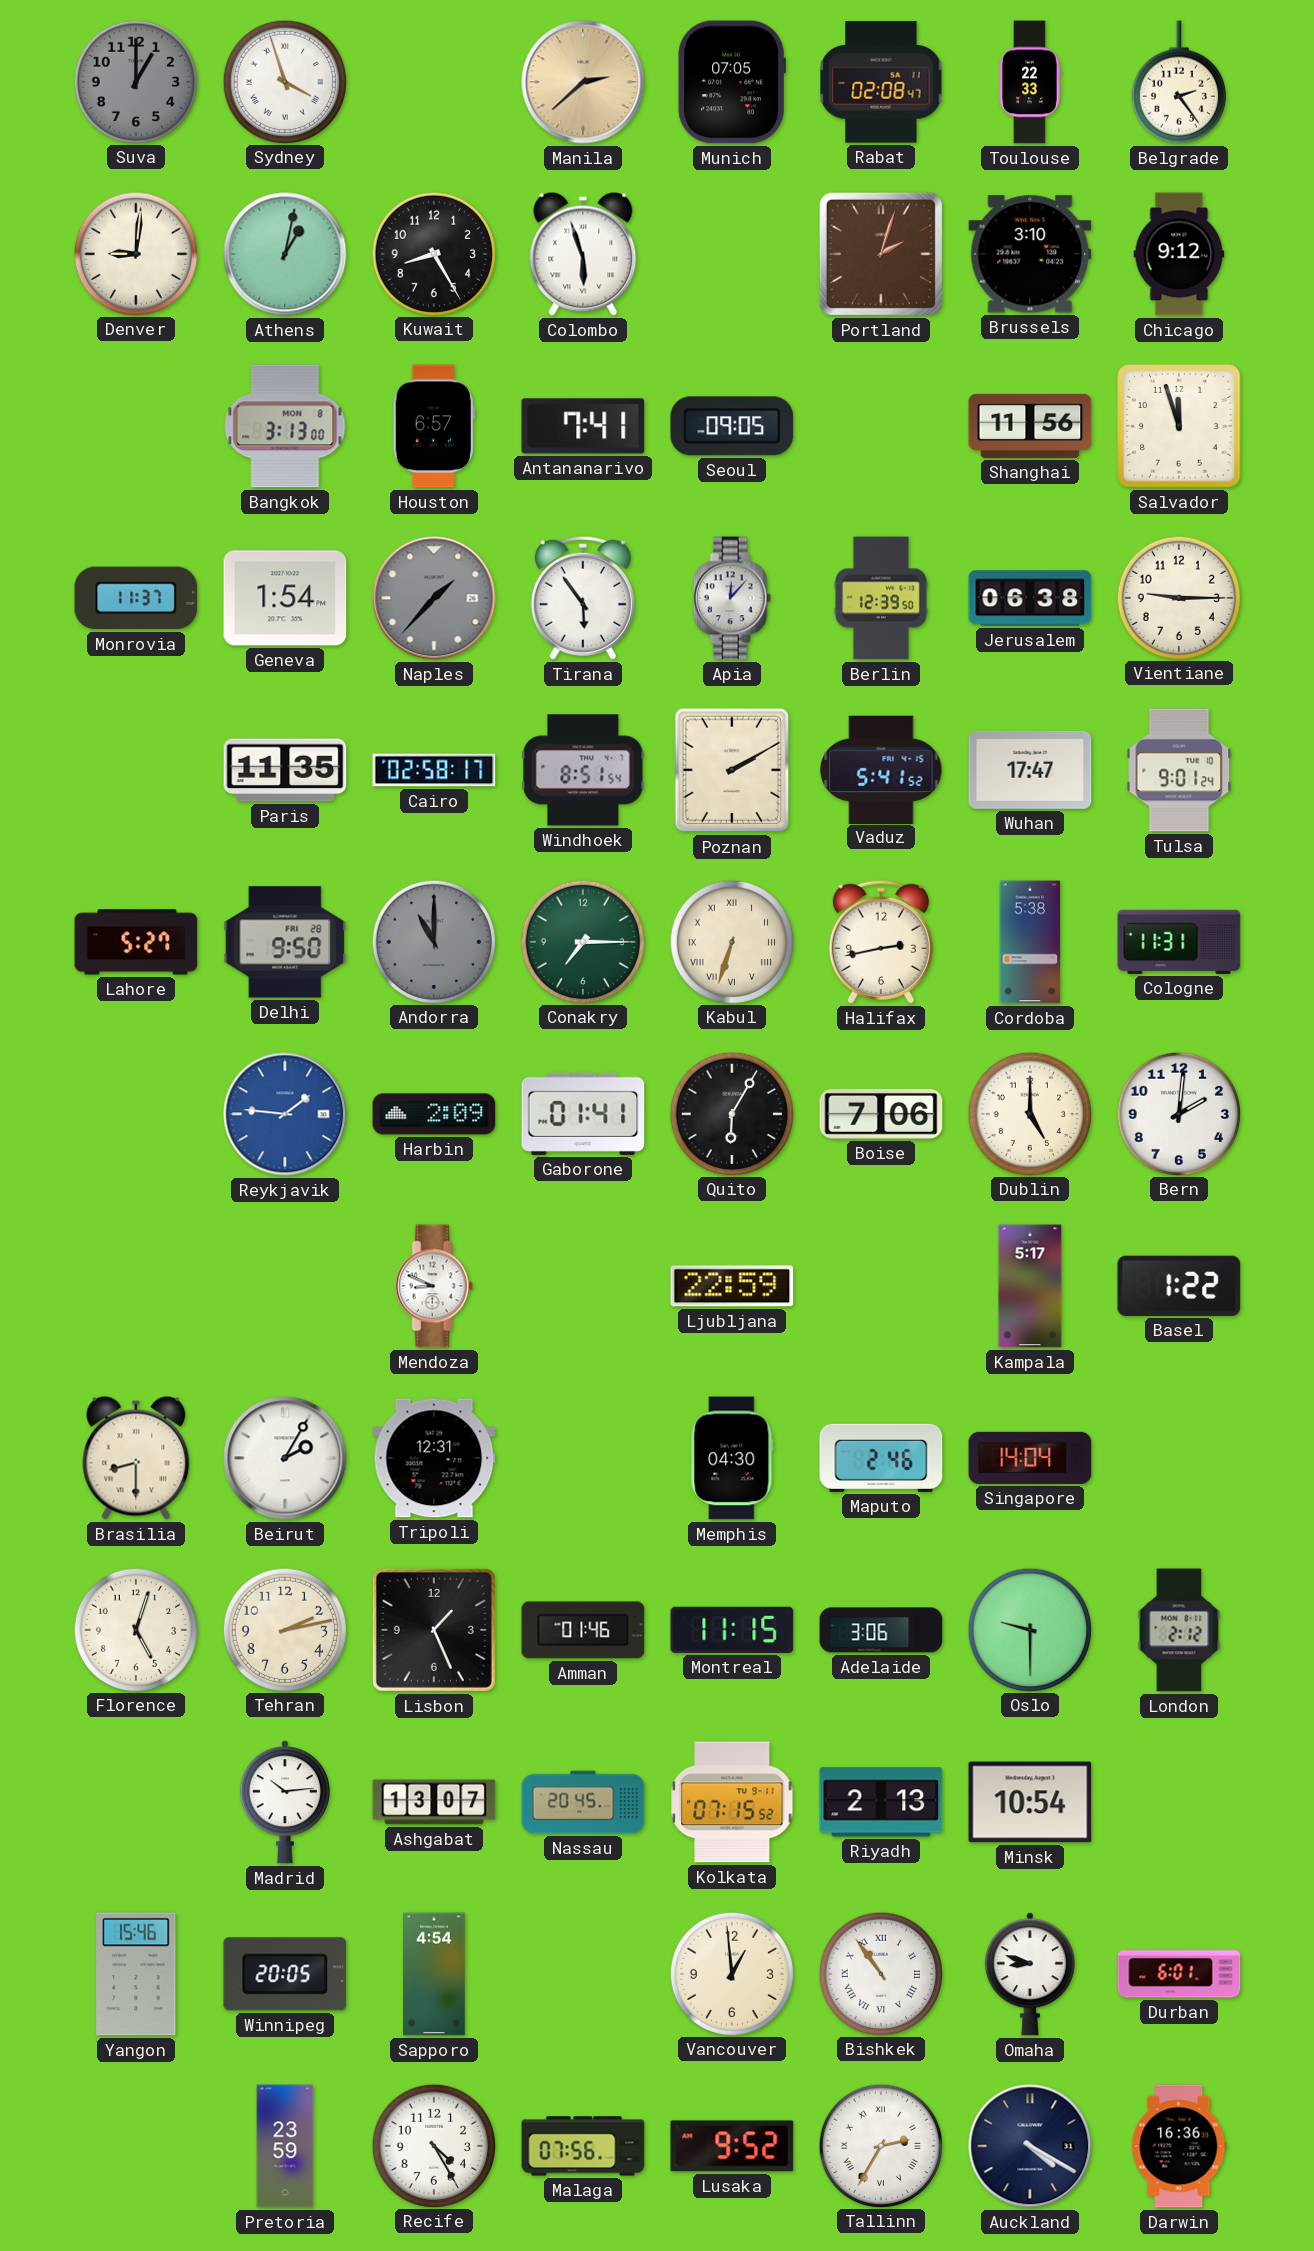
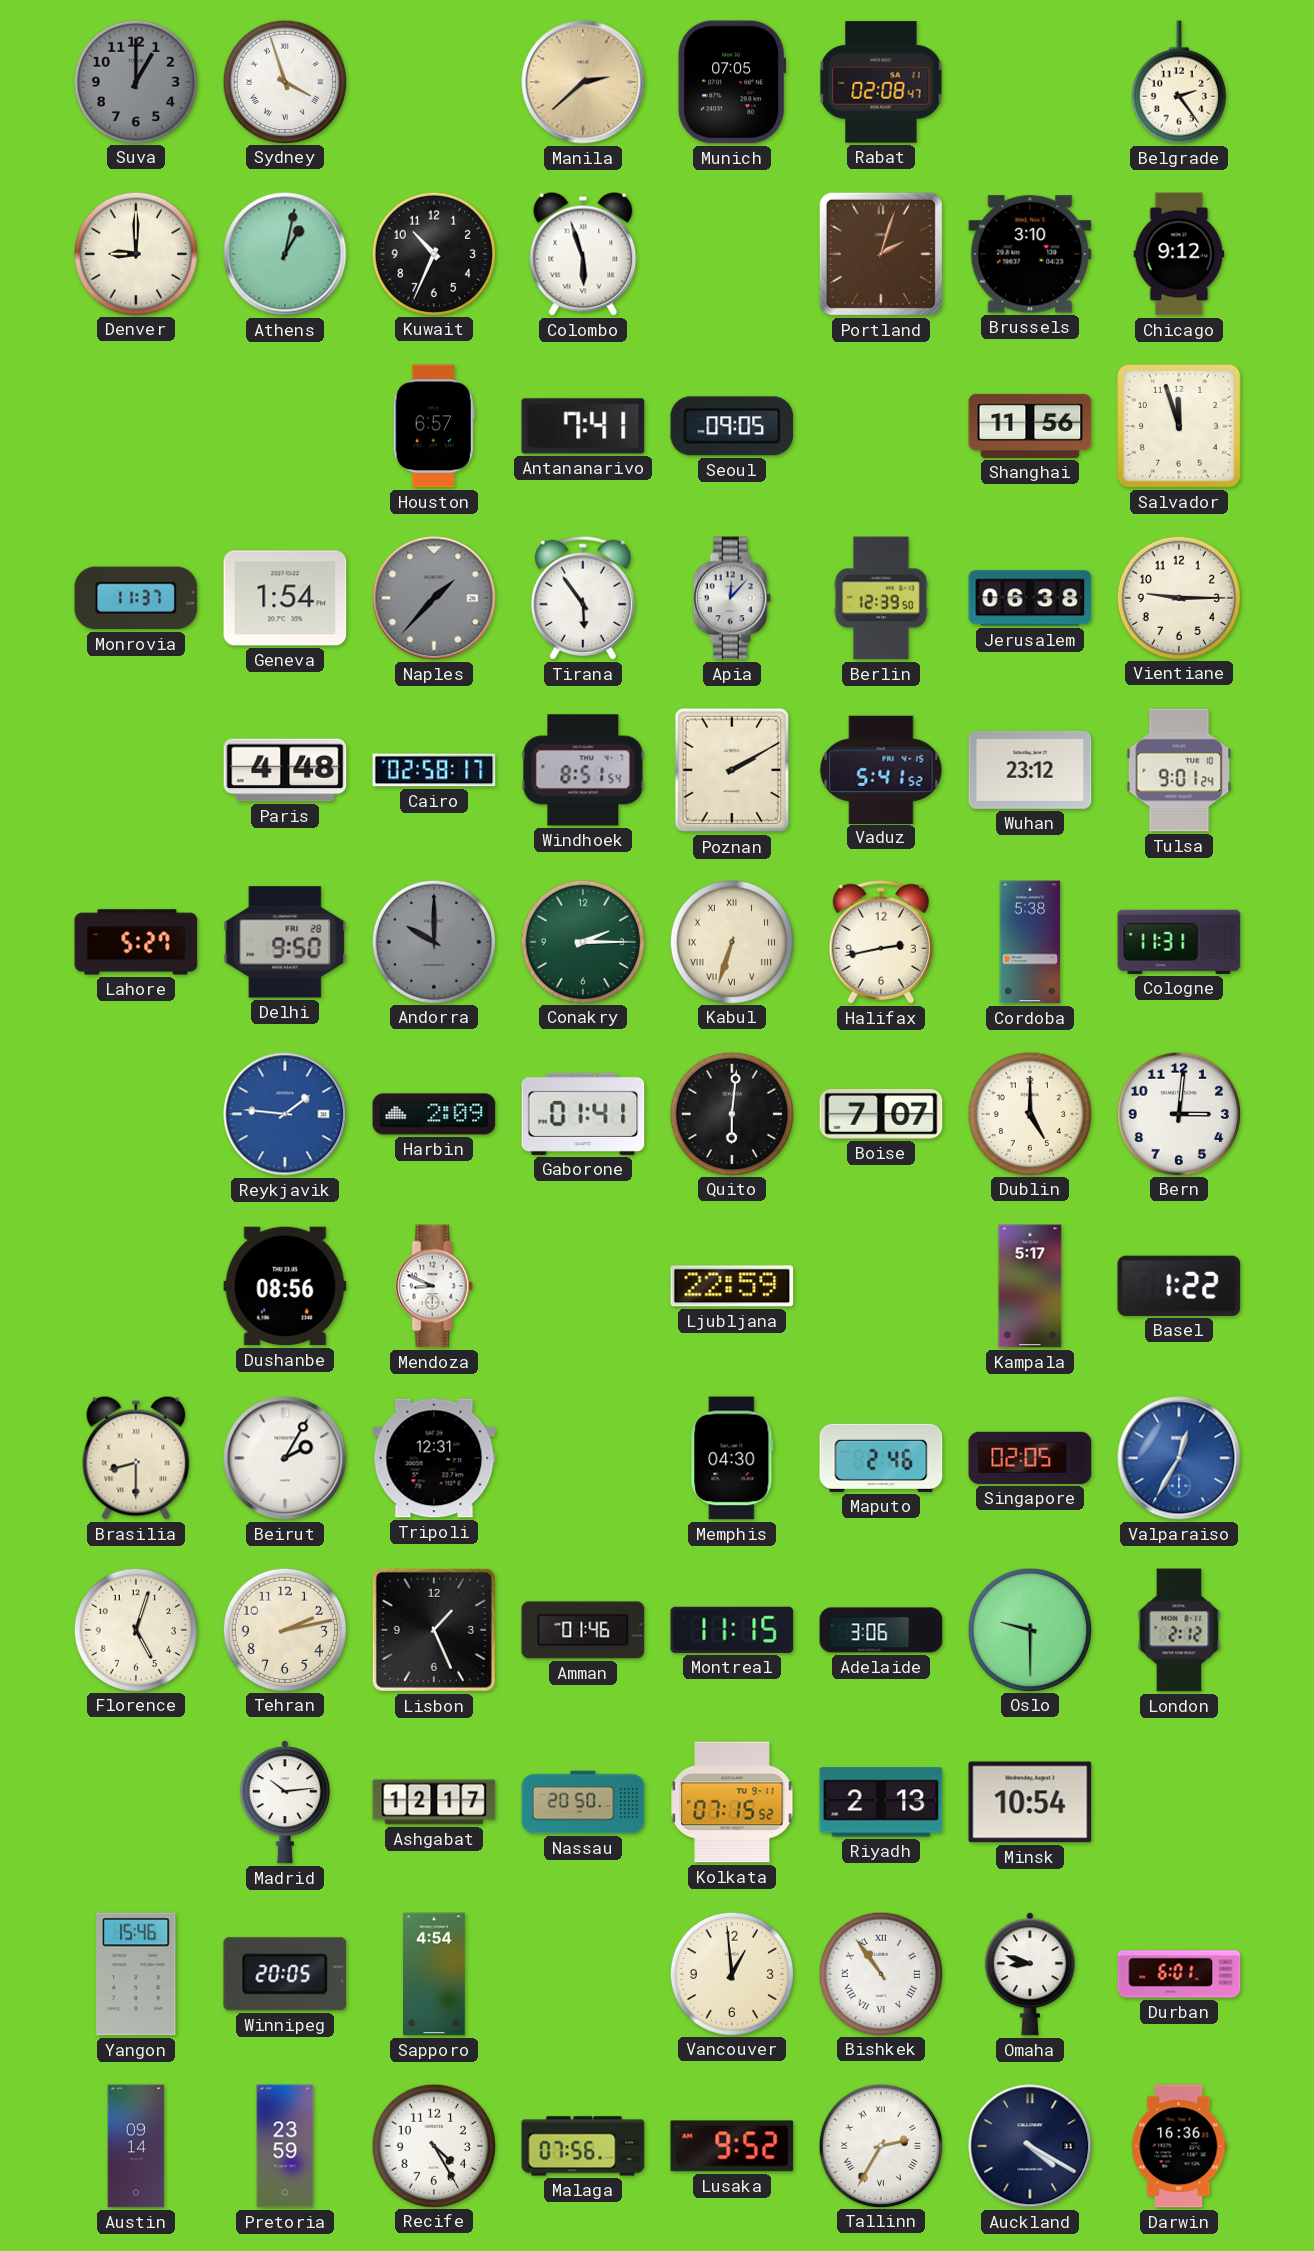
Toulouse: 22:33 -> none (1030, 82)
Denver: 9:01 -> 9:00 (135, 253)
Kuwait: 8:25 -> 10:34 (433, 253)
Bangkok: 3:13 -> none (285, 426)
Paris: 11:35 -> 4:48 (285, 770)
Wuhan: 17:47 -> 23:12 (1030, 770)
Andorra: 11:00 -> 10:00 (433, 941)
Conakry: 7:15 -> 2:15 (582, 941)
Quito: 6:05 -> 6:01 (731, 1113)
Boise: 7:06 -> 7:07 (881, 1114)
Bern: 2:01 -> 3:01 (1178, 1113)
Dushanbe: none -> 08:56 (285, 1286)
Singapore: 14:04 -> 02:05 (1030, 1458)
Valparaiso: none -> 12:35 (1179, 1458)
Ashgabat: 13:07 -> 12:17 (434, 1802)
Nassau: 20:45 -> 20:50 (583, 1802)
Austin: none -> 09:14 (136, 2146)
